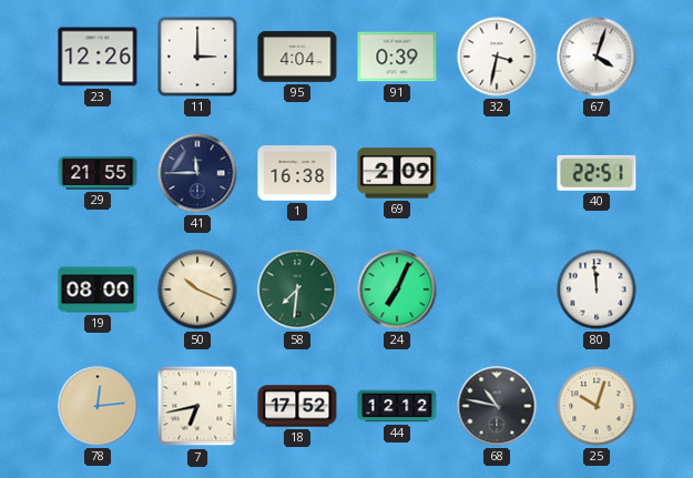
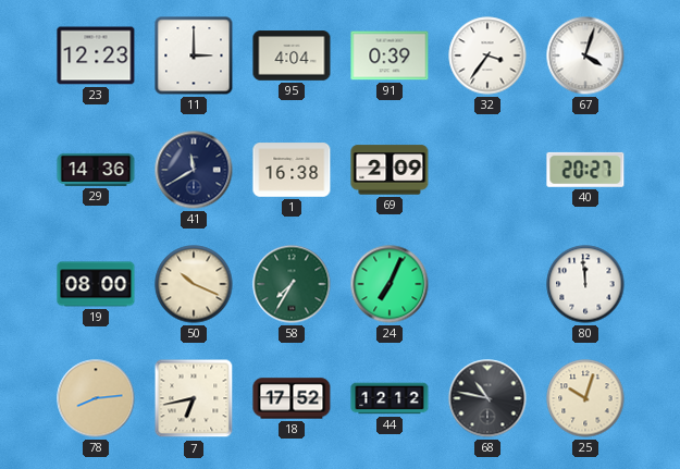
23: 12:26 -> 12:23 (96, 55)
32: 3:32 -> 3:36 (487, 55)
29: 21:55 -> 14:36 (96, 170)
41: 11:45 -> 11:40 (194, 170)
40: 22:51 -> 20:27 (585, 170)
58: 7:31 -> 7:35 (292, 284)
78: 12:14 -> 8:14 (96, 398)
